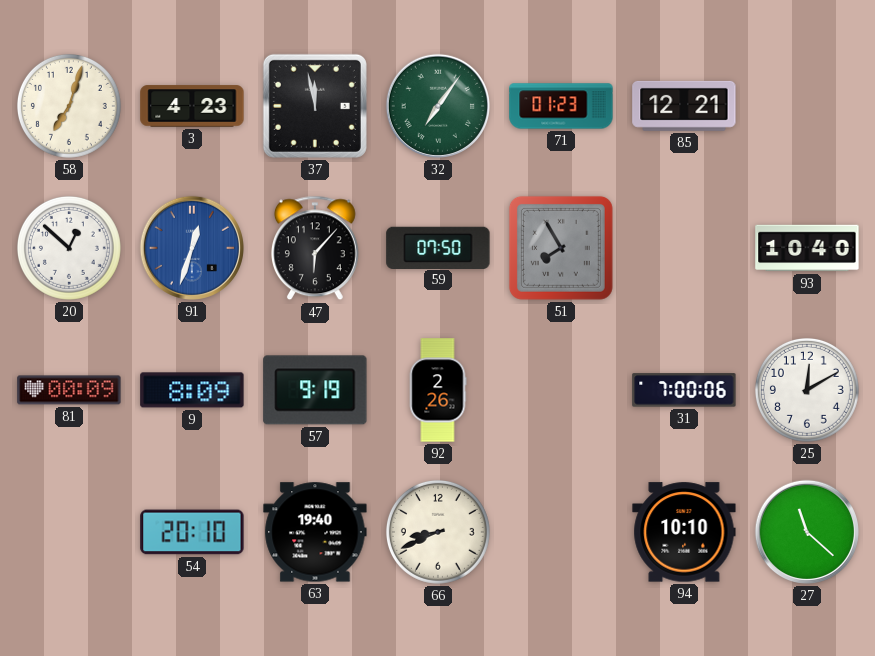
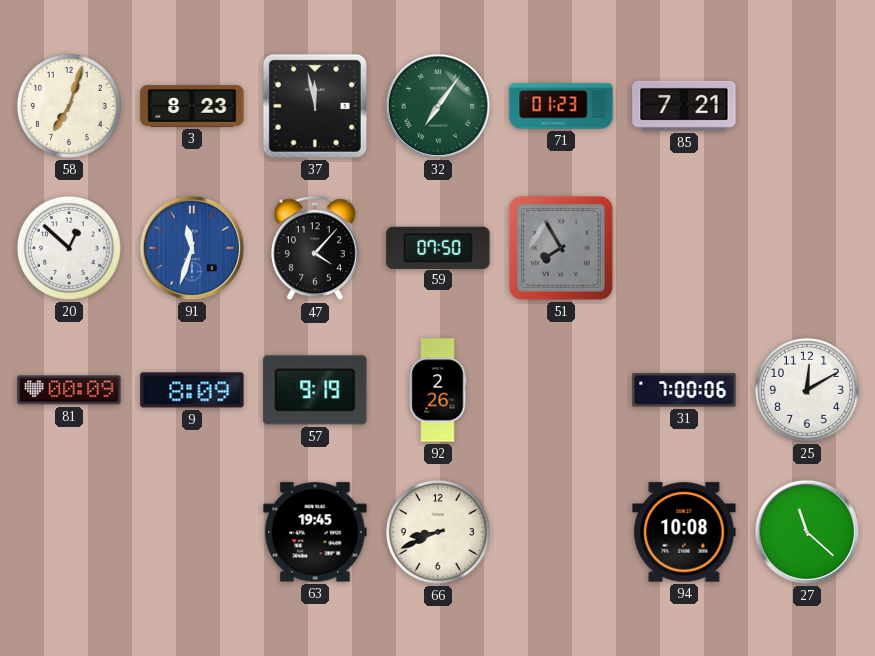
3: 4:23 -> 8:23 (192, 106)
85: 12:21 -> 7:21 (684, 106)
91: 12:33 -> 11:33 (192, 248)
47: 6:07 -> 4:07 (315, 248)
93: 10:40 -> none (807, 248)
54: 20:10 -> none (192, 532)
63: 19:40 -> 19:45 (315, 532)
94: 10:10 -> 10:08 (684, 532)
